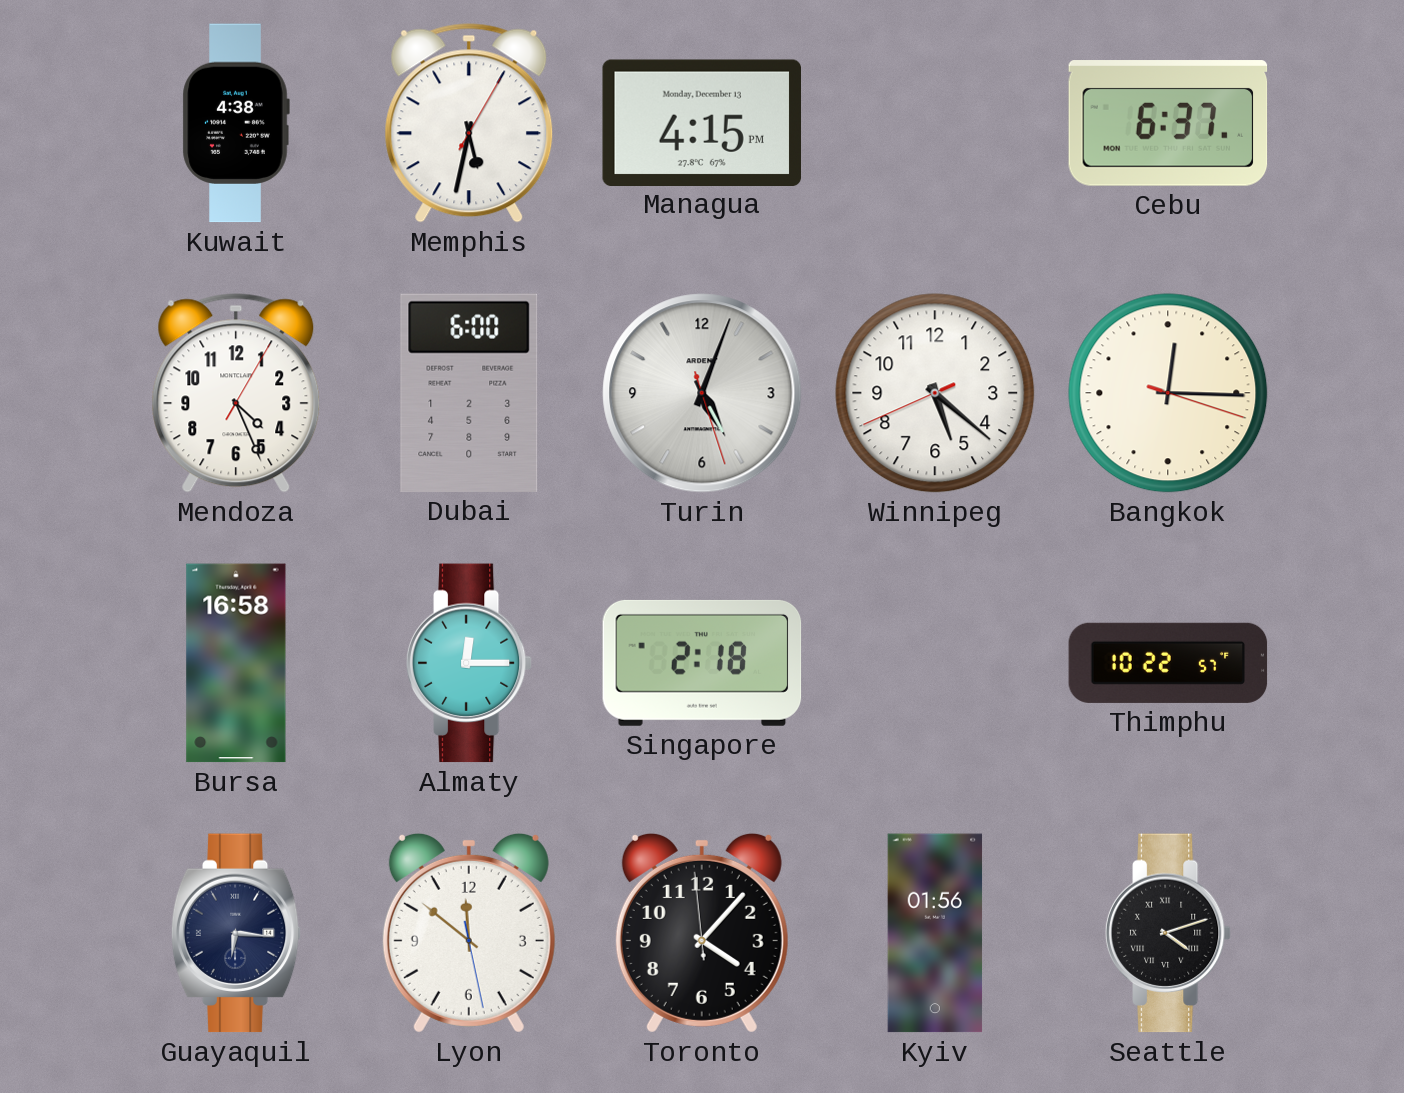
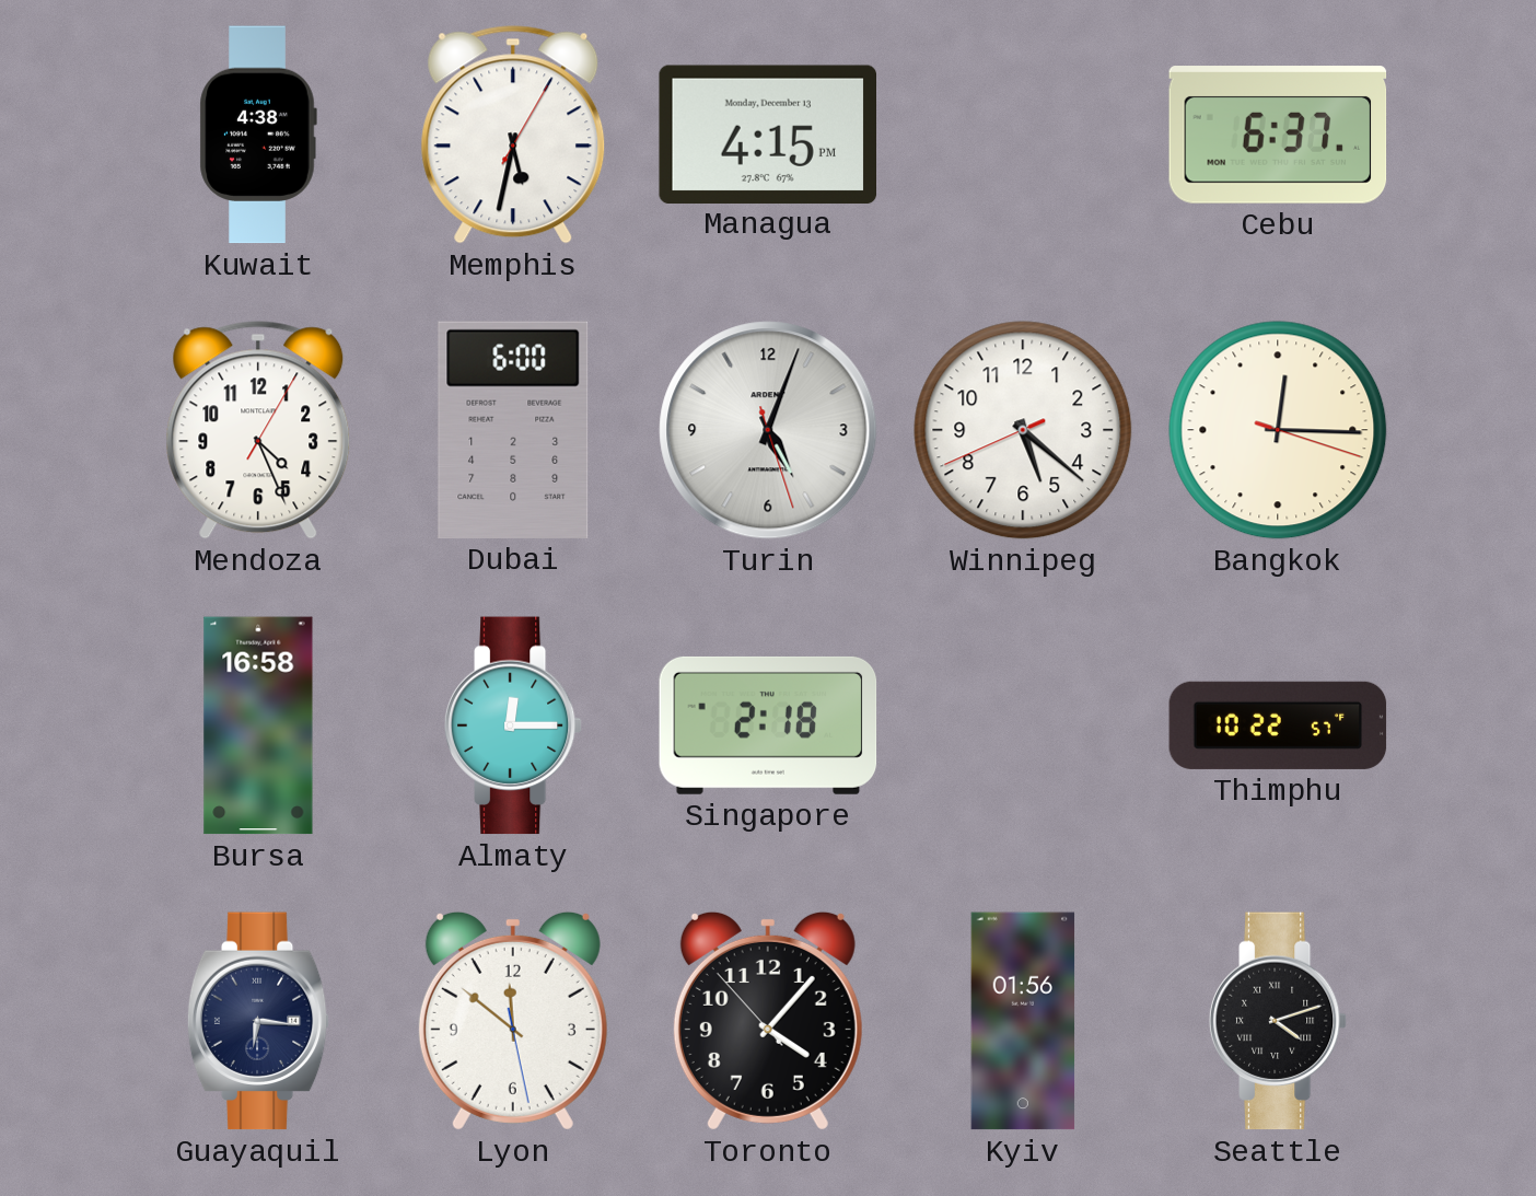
Toronto: 4:06:59 -> 4:06:53 (768, 1021)
